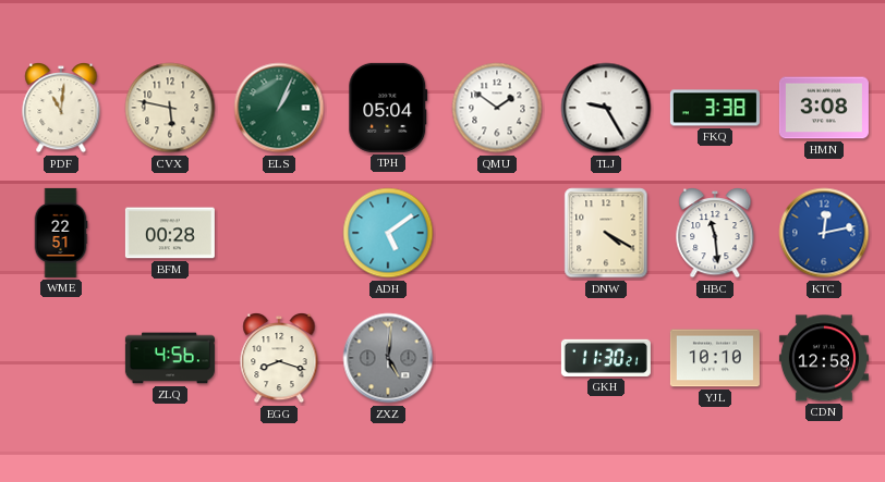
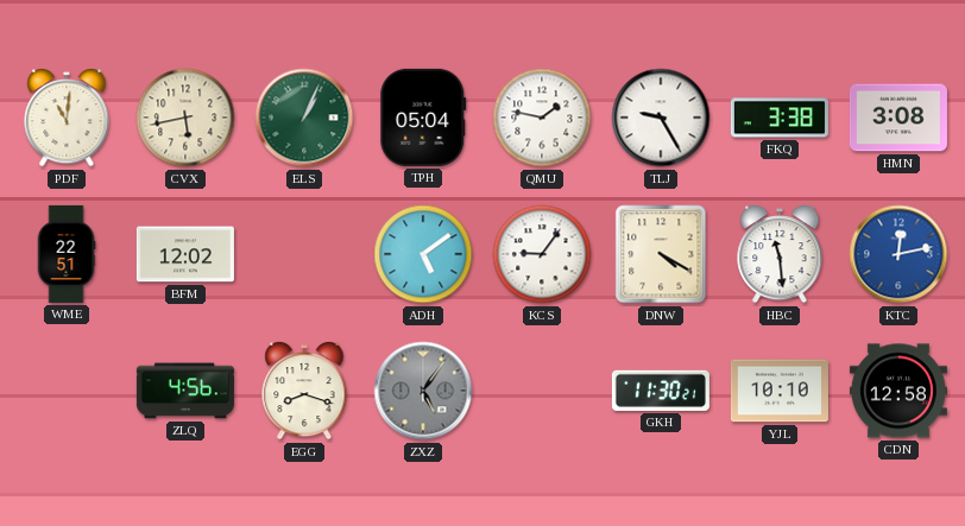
CVX: 5:47 -> 5:43 (185, 118)
QMU: 1:51 -> 1:47 (542, 118)
BFM: 00:28 -> 12:02 (185, 254)
KCS: none -> 9:06 (542, 254)
ZXZ: 5:01 -> 5:06 (423, 391)
